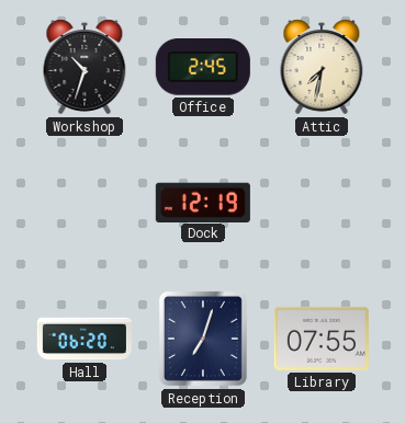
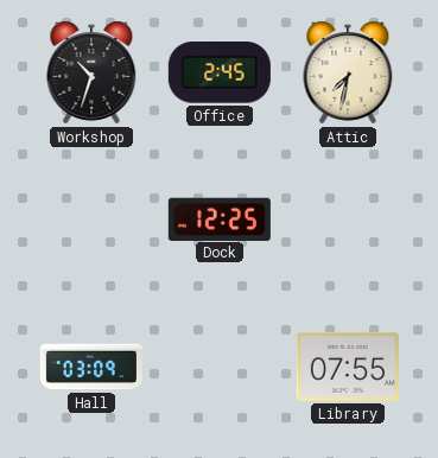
Dock: 12:19 -> 12:25 (220, 218)
Hall: 06:20 -> 03:09 (91, 367)
Reception: 7:03 -> none (203, 339)
